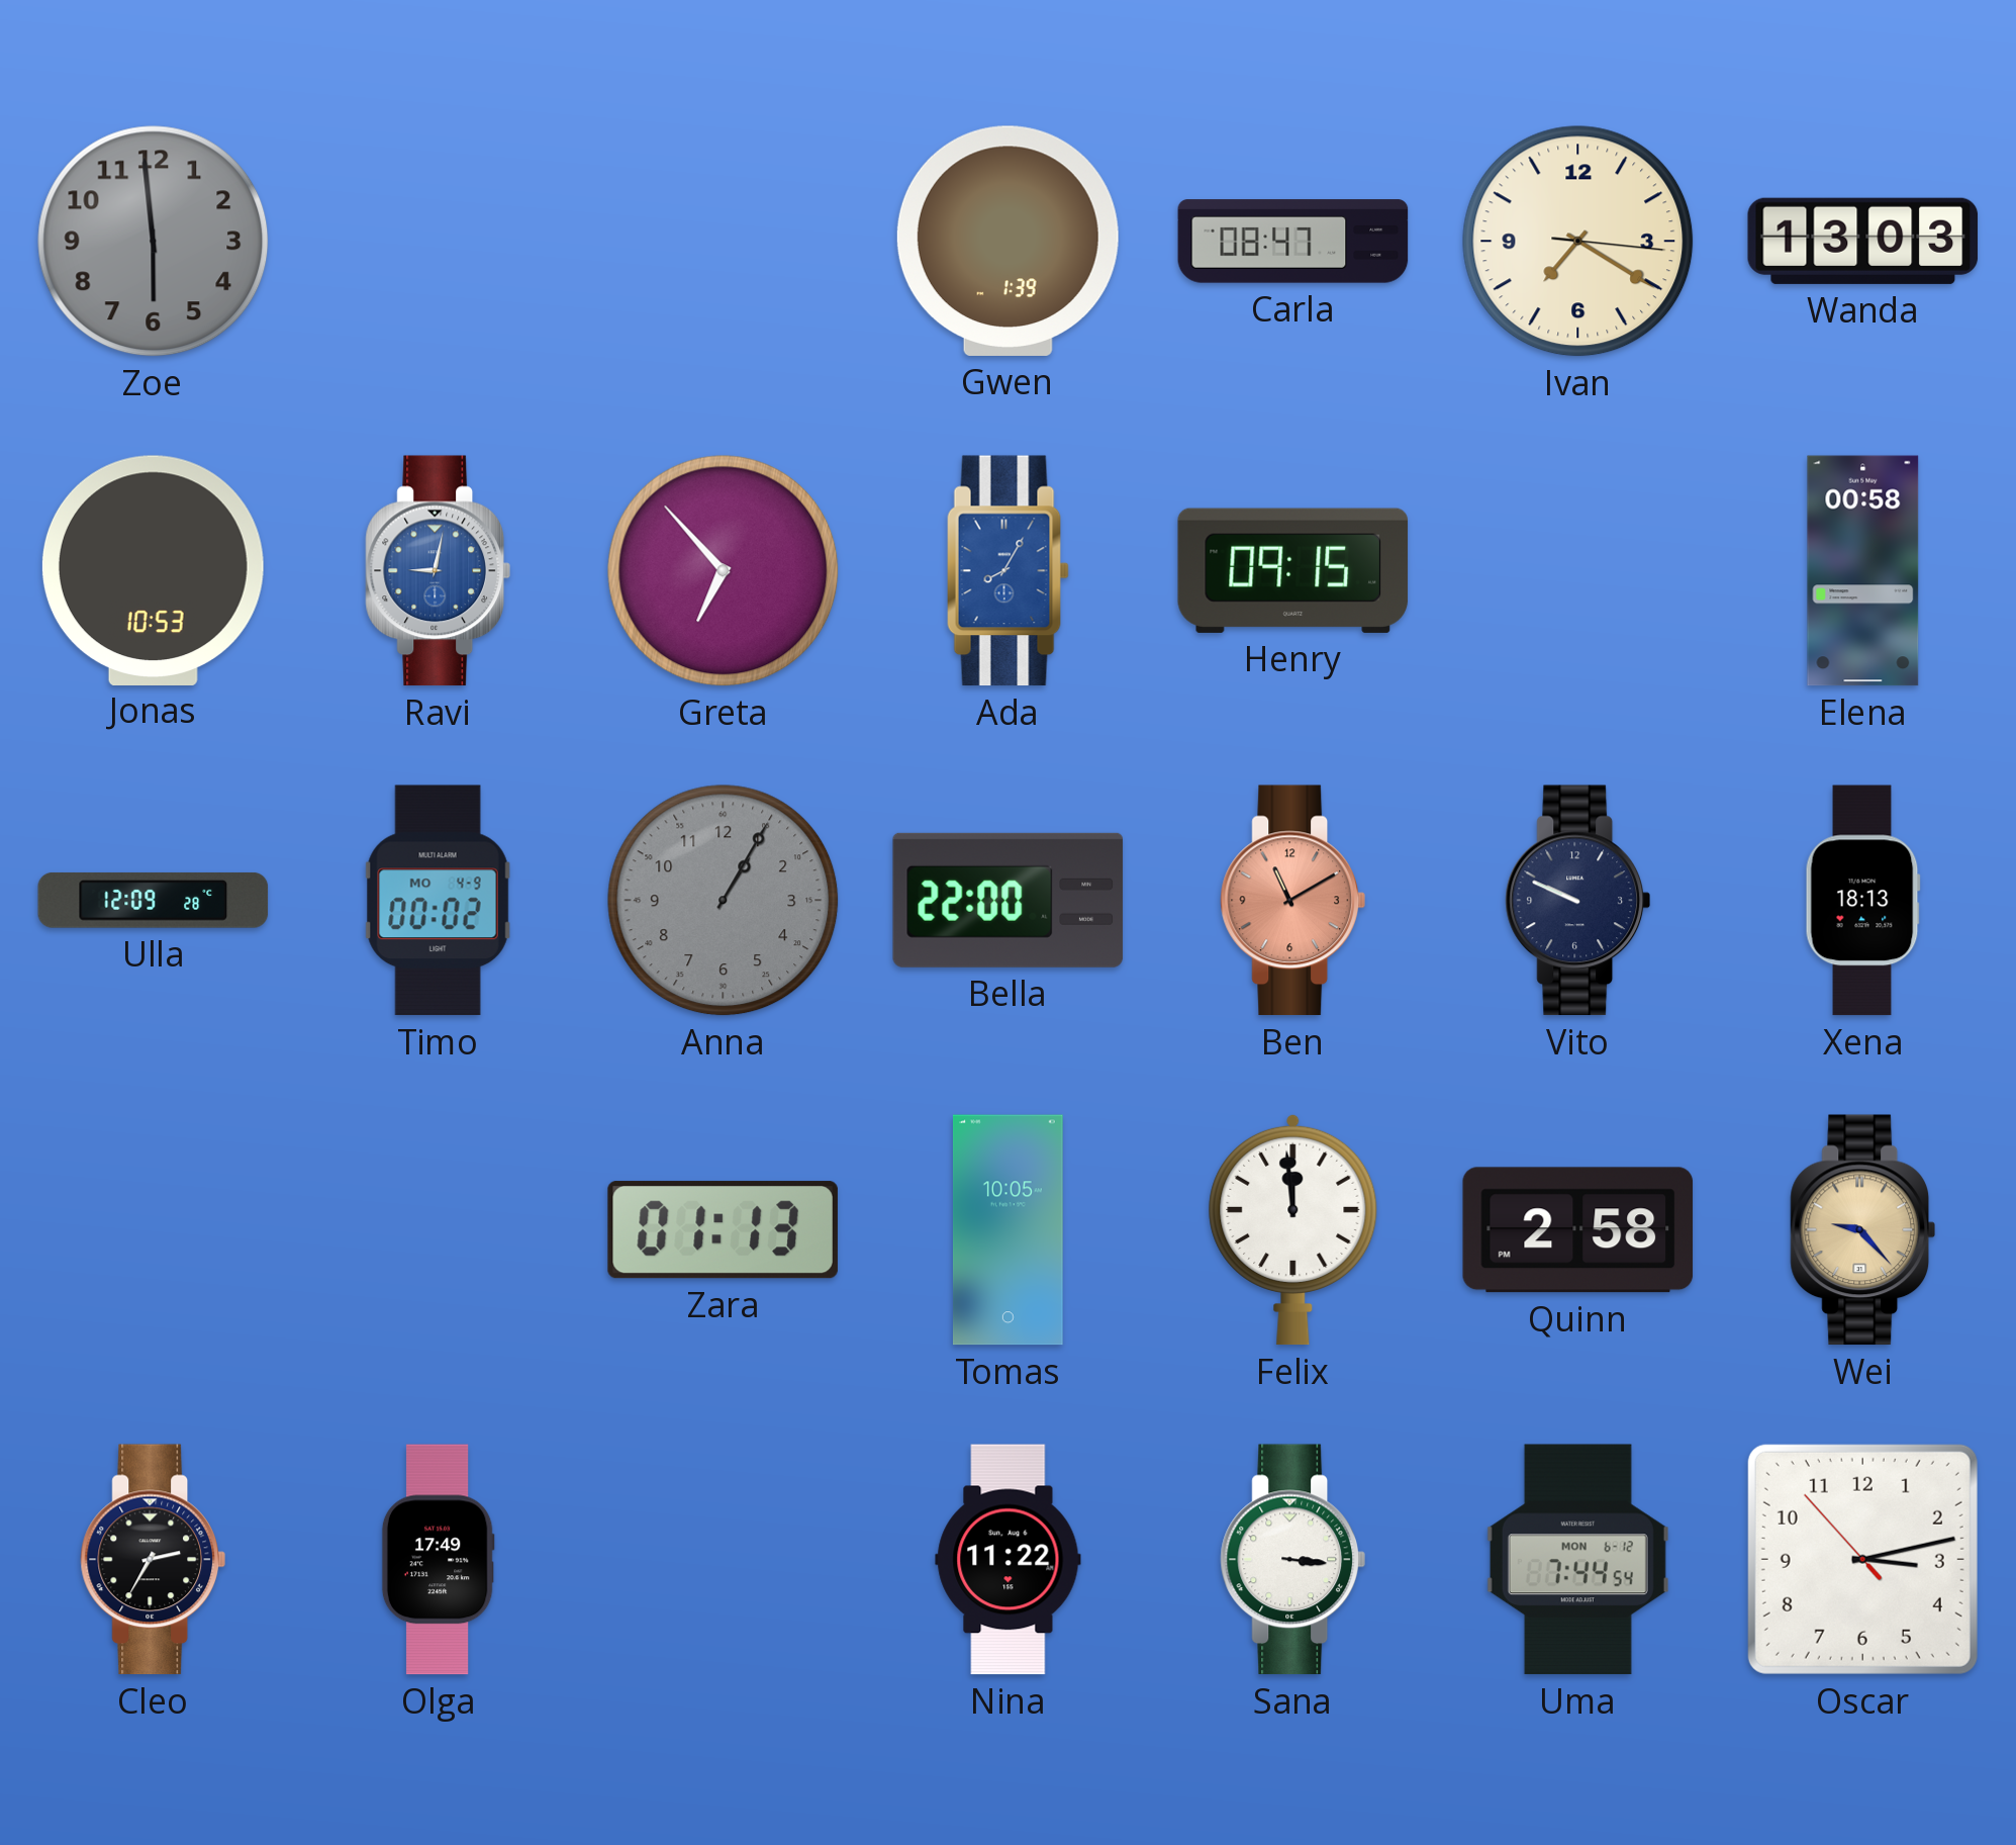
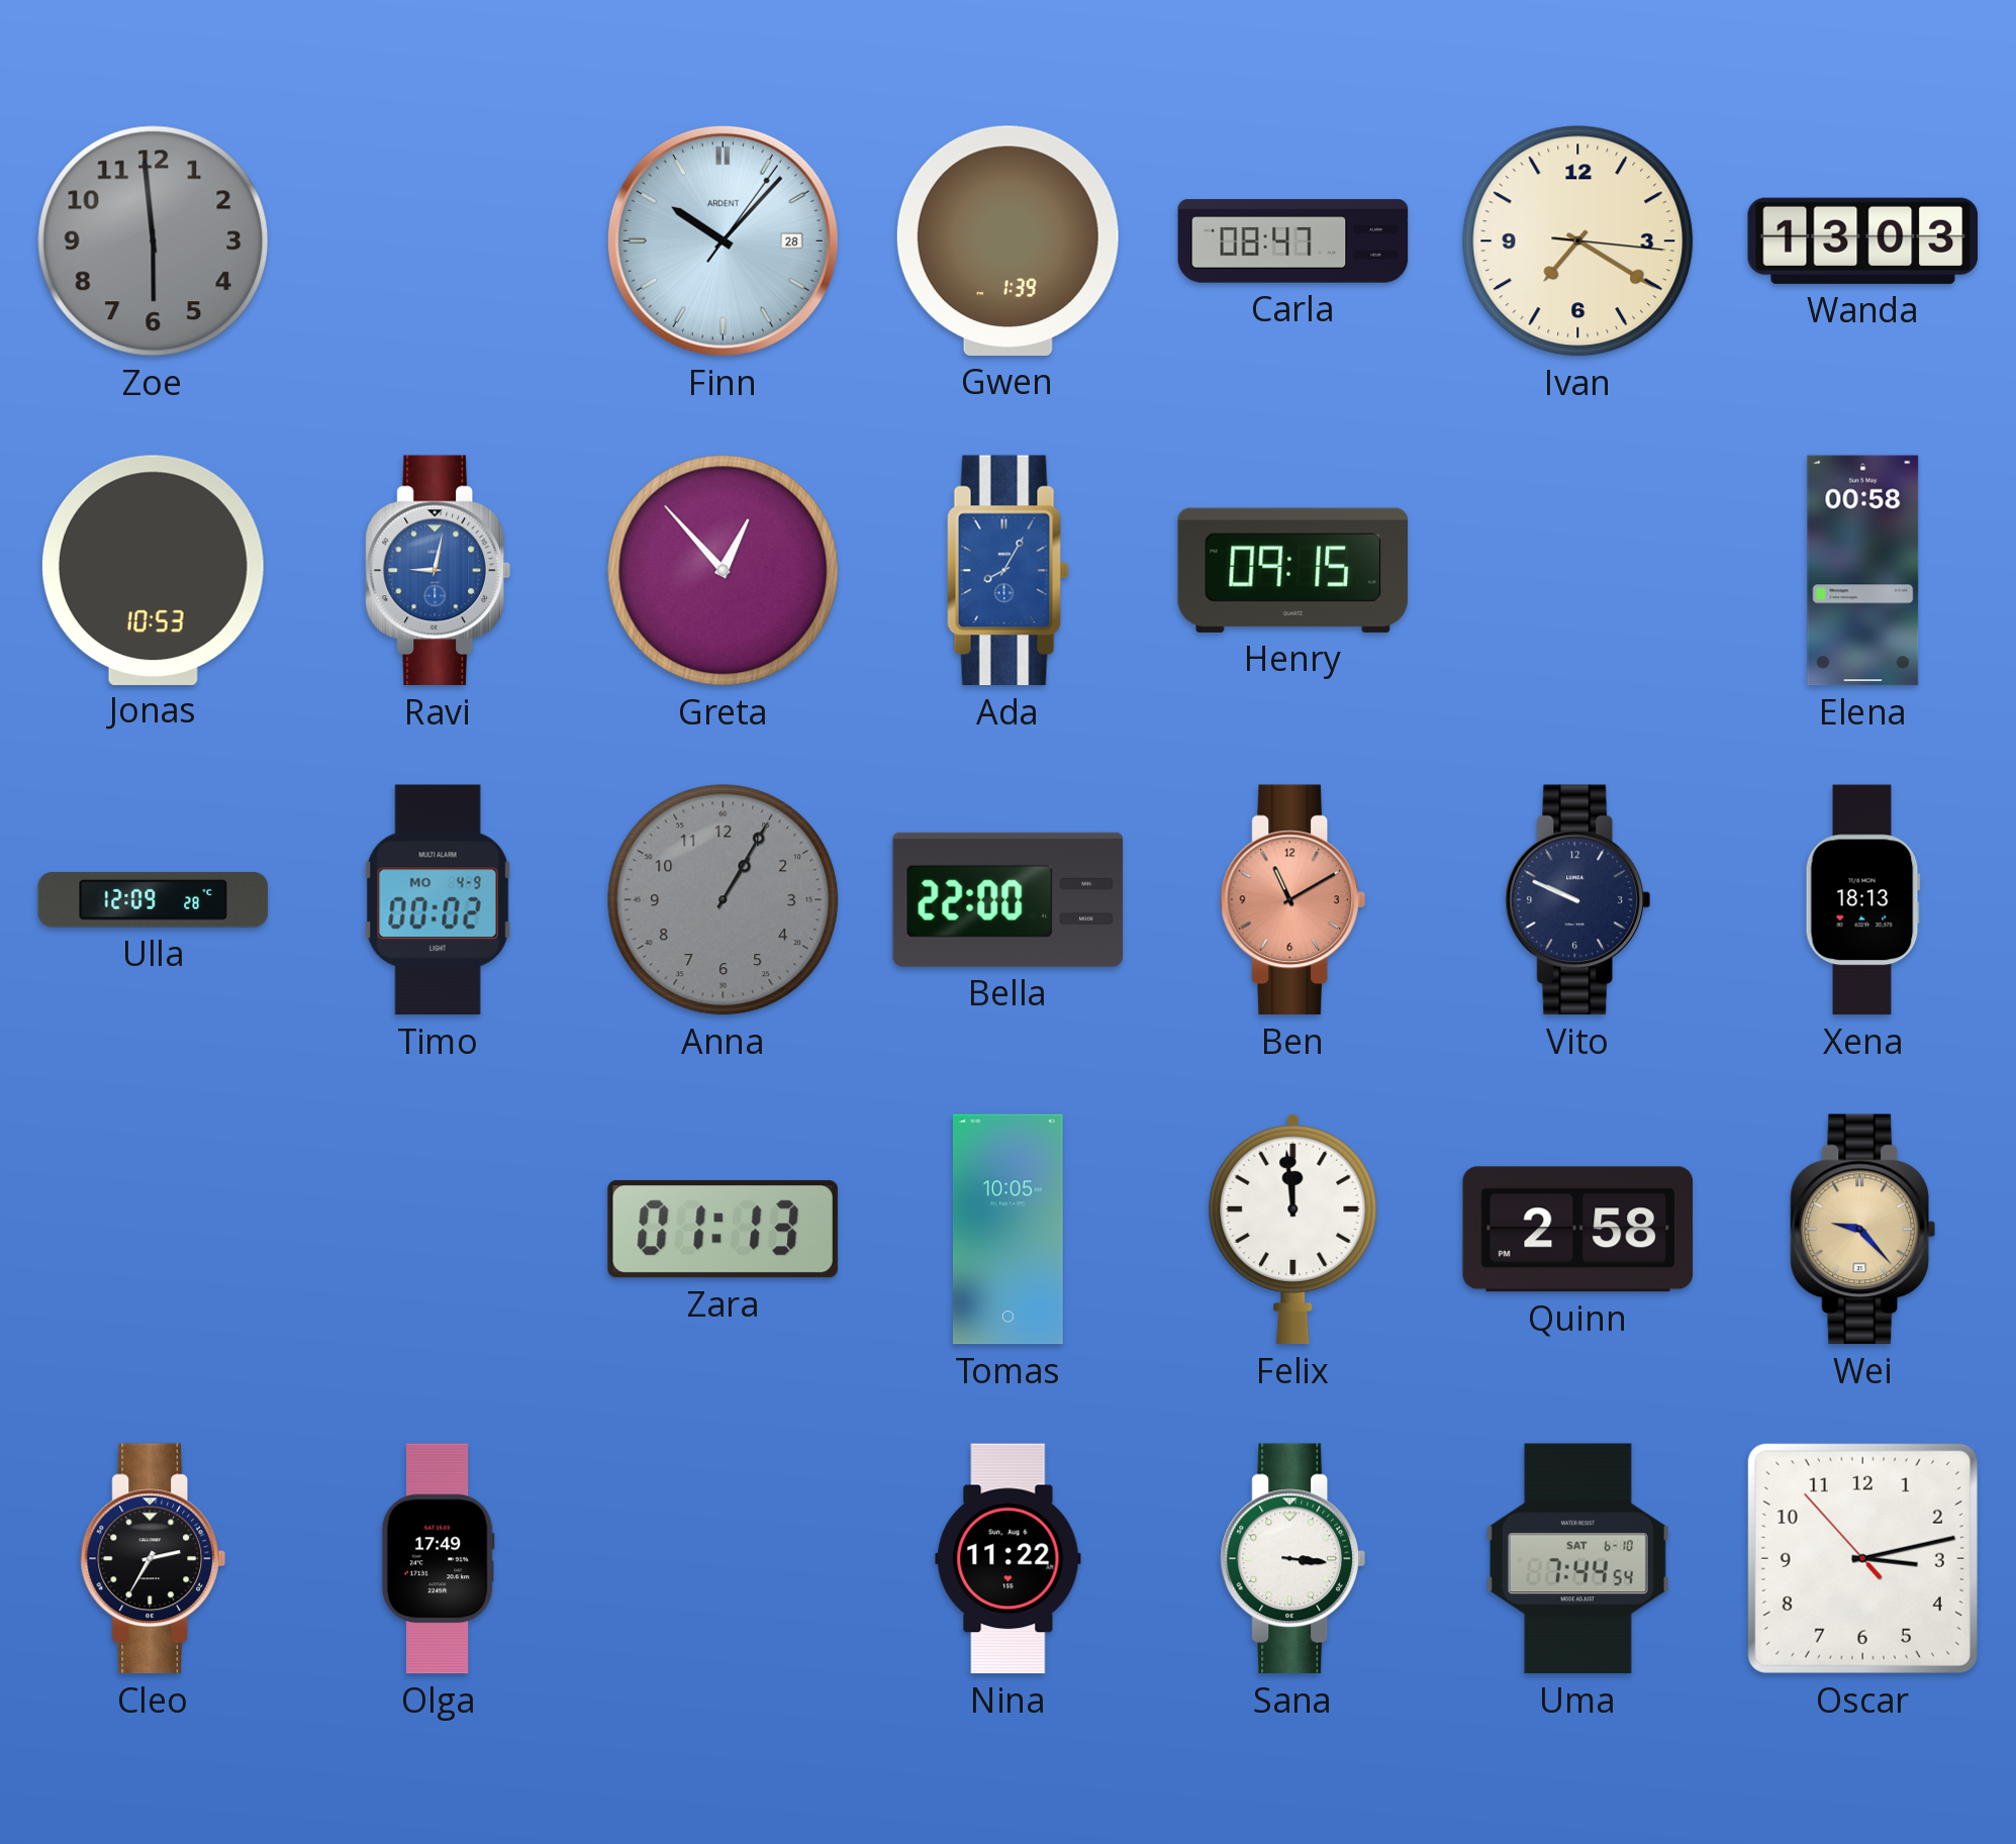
Finn: none -> 10:07 (723, 240)
Greta: 6:53 -> 12:53 (724, 571)
Uma date: MON 6-12 -> SAT 6-10 (1577, 1559)
